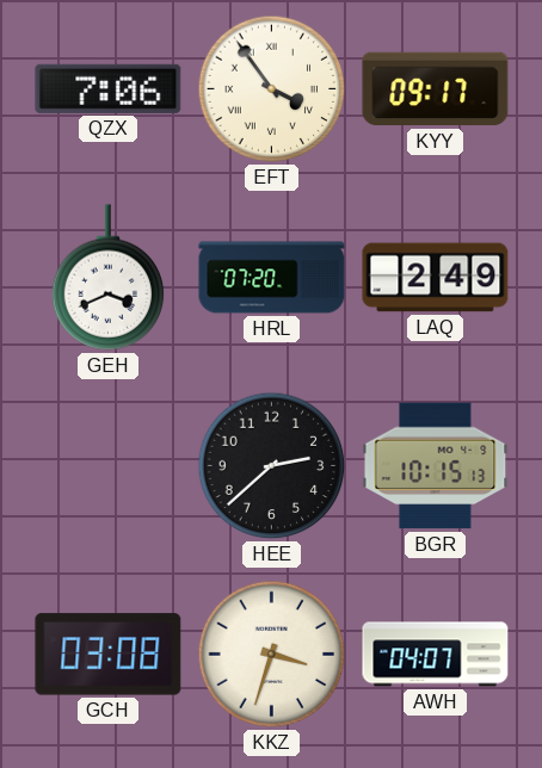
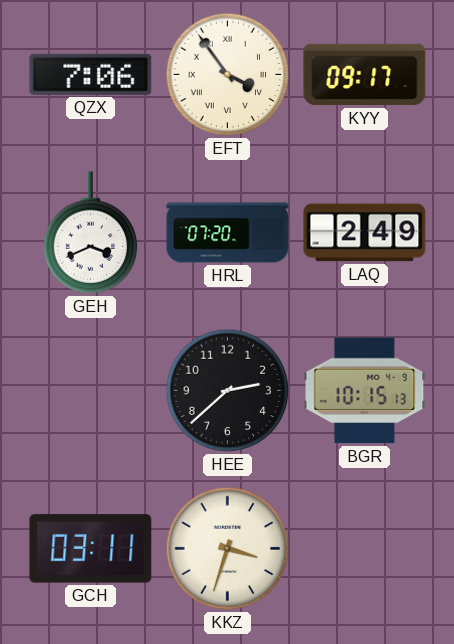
GCH: 03:08 -> 03:11 (91, 549)
AWH: 04:07 -> none (436, 655)
